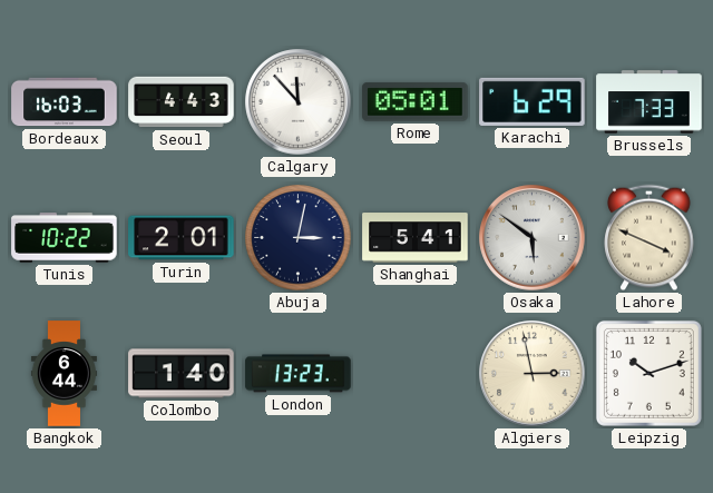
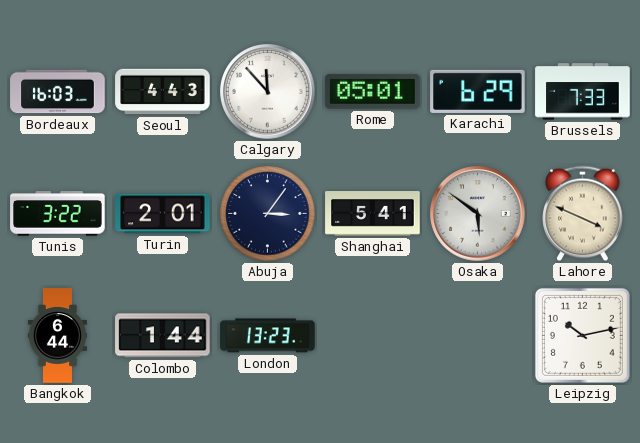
Tunis: 10:22 -> 3:22 (58, 214)
Abuja: 3:02 -> 3:06 (268, 214)
Colombo: 1:40 -> 1:44 (163, 336)
Algiers: 2:58 -> none (533, 374)
Leipzig: 10:12 -> 10:13 (582, 335)
